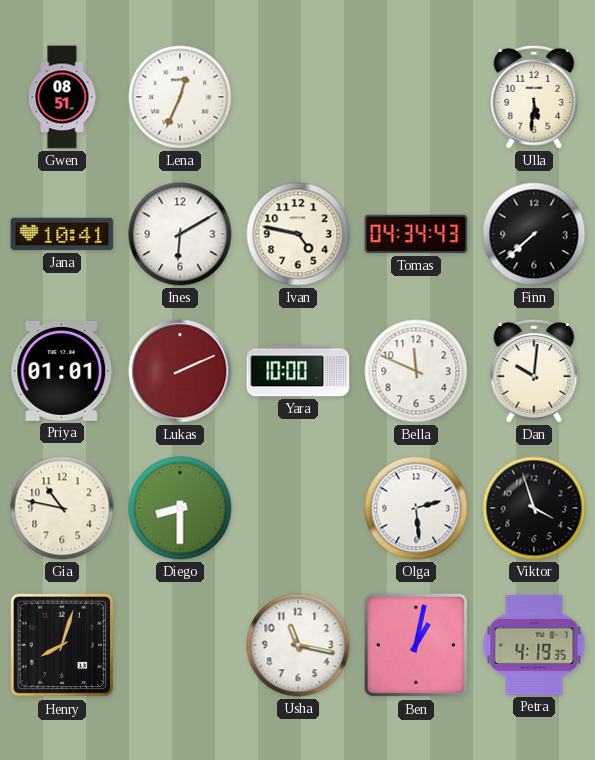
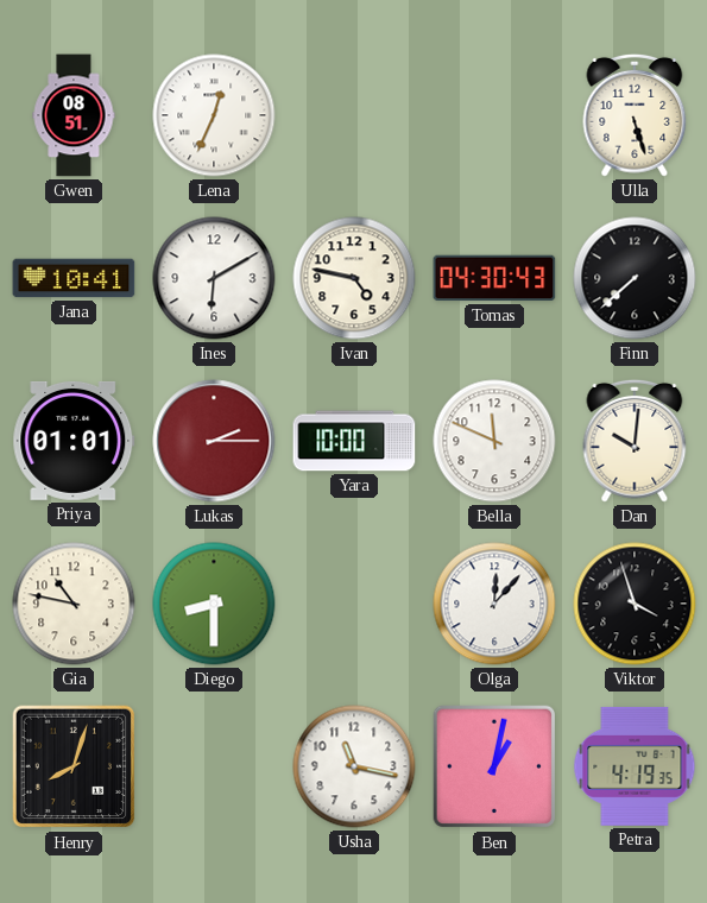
Ulla: 5:31 -> 5:27 (635, 115)
Tomas: 04:34 -> 04:30 (494, 278)
Lukas: 2:11 -> 2:15 (214, 441)
Olga: 2:29 -> 12:07 (494, 604)
